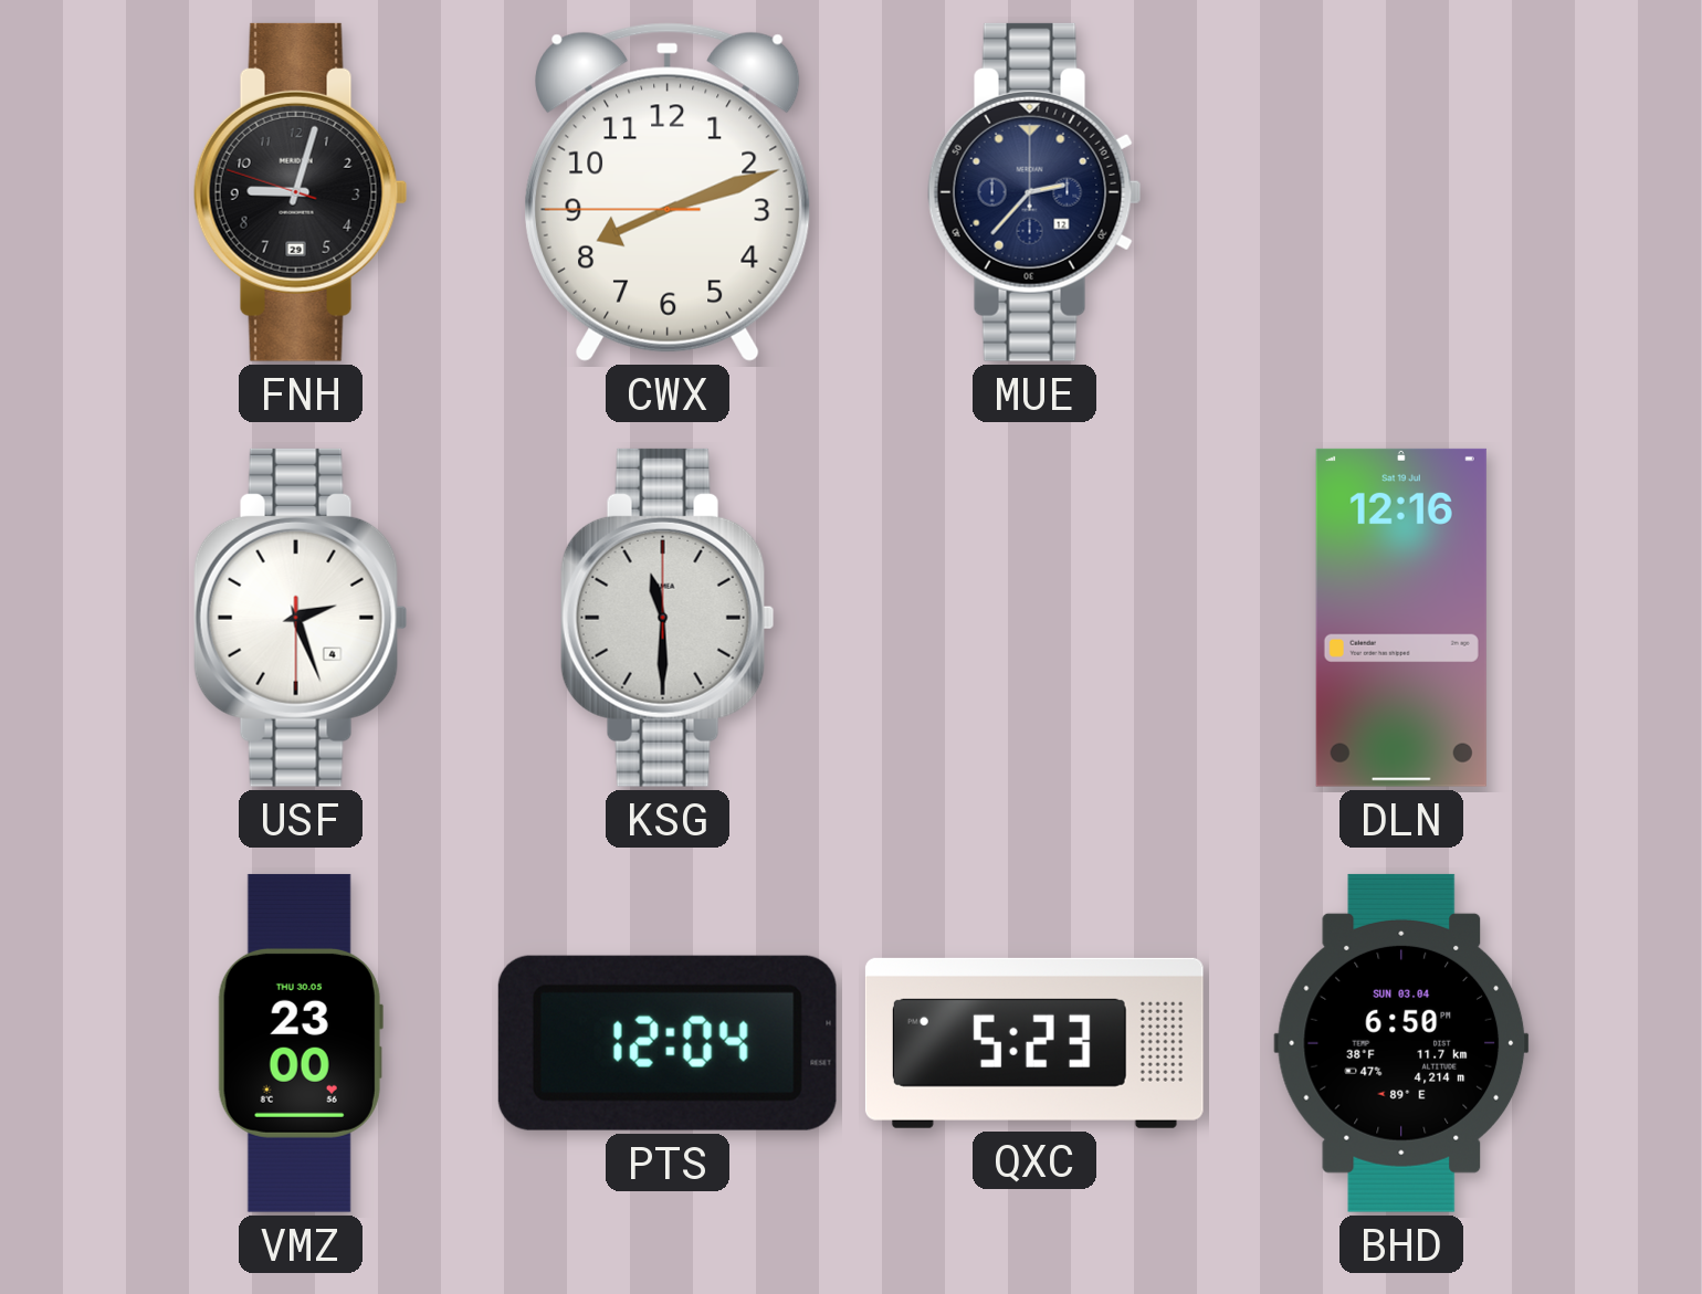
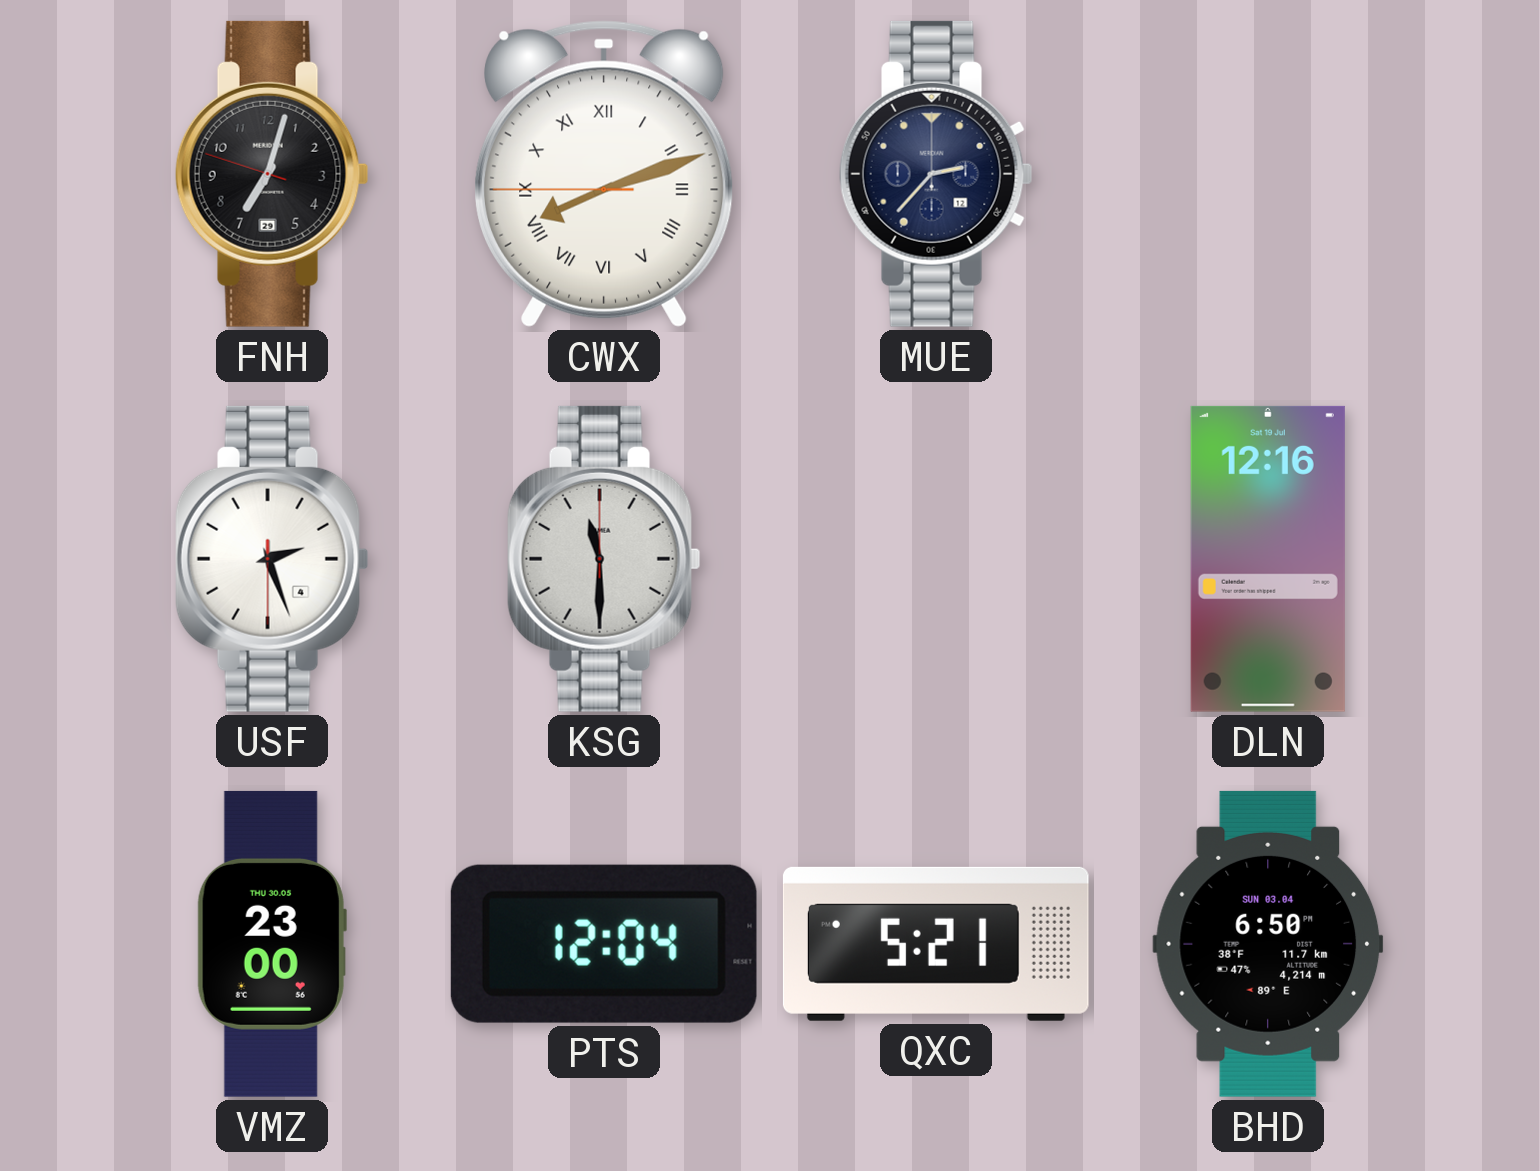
FNH: 9:02 -> 7:02 (272, 174)
CWX numerals: Arabic -> Roman (605, 174)
QXC: 5:23 -> 5:21 (936, 944)
